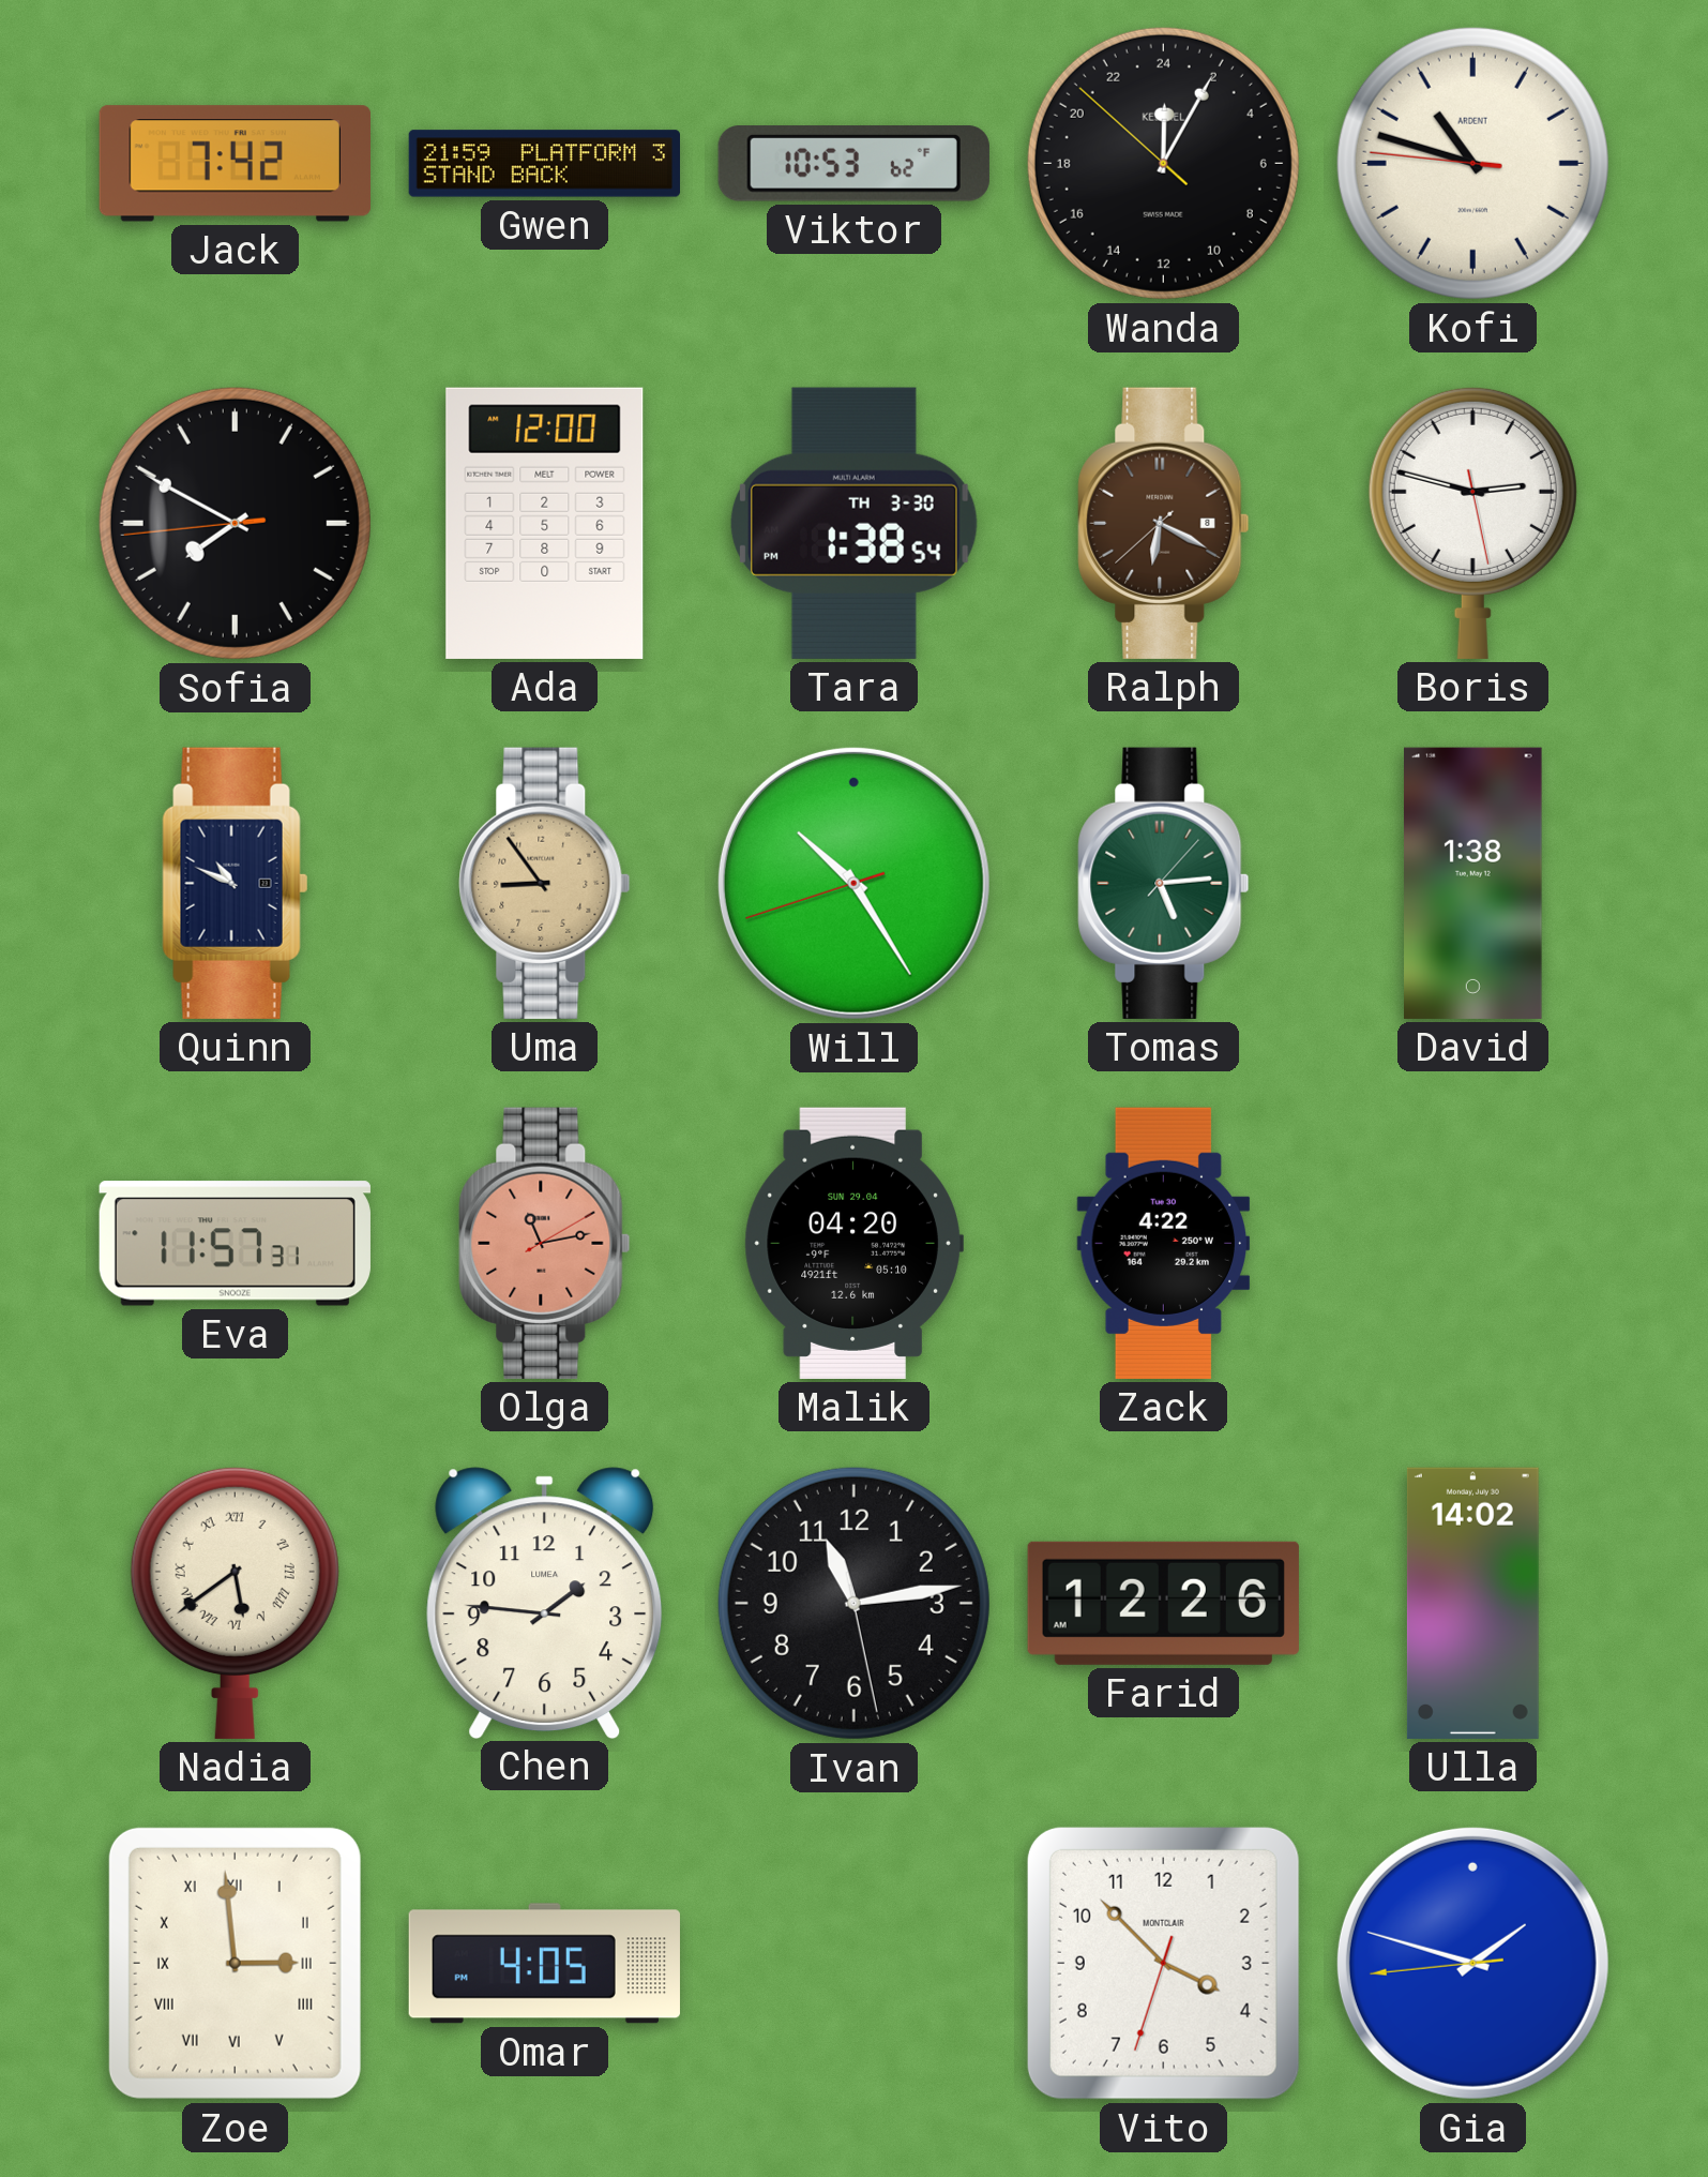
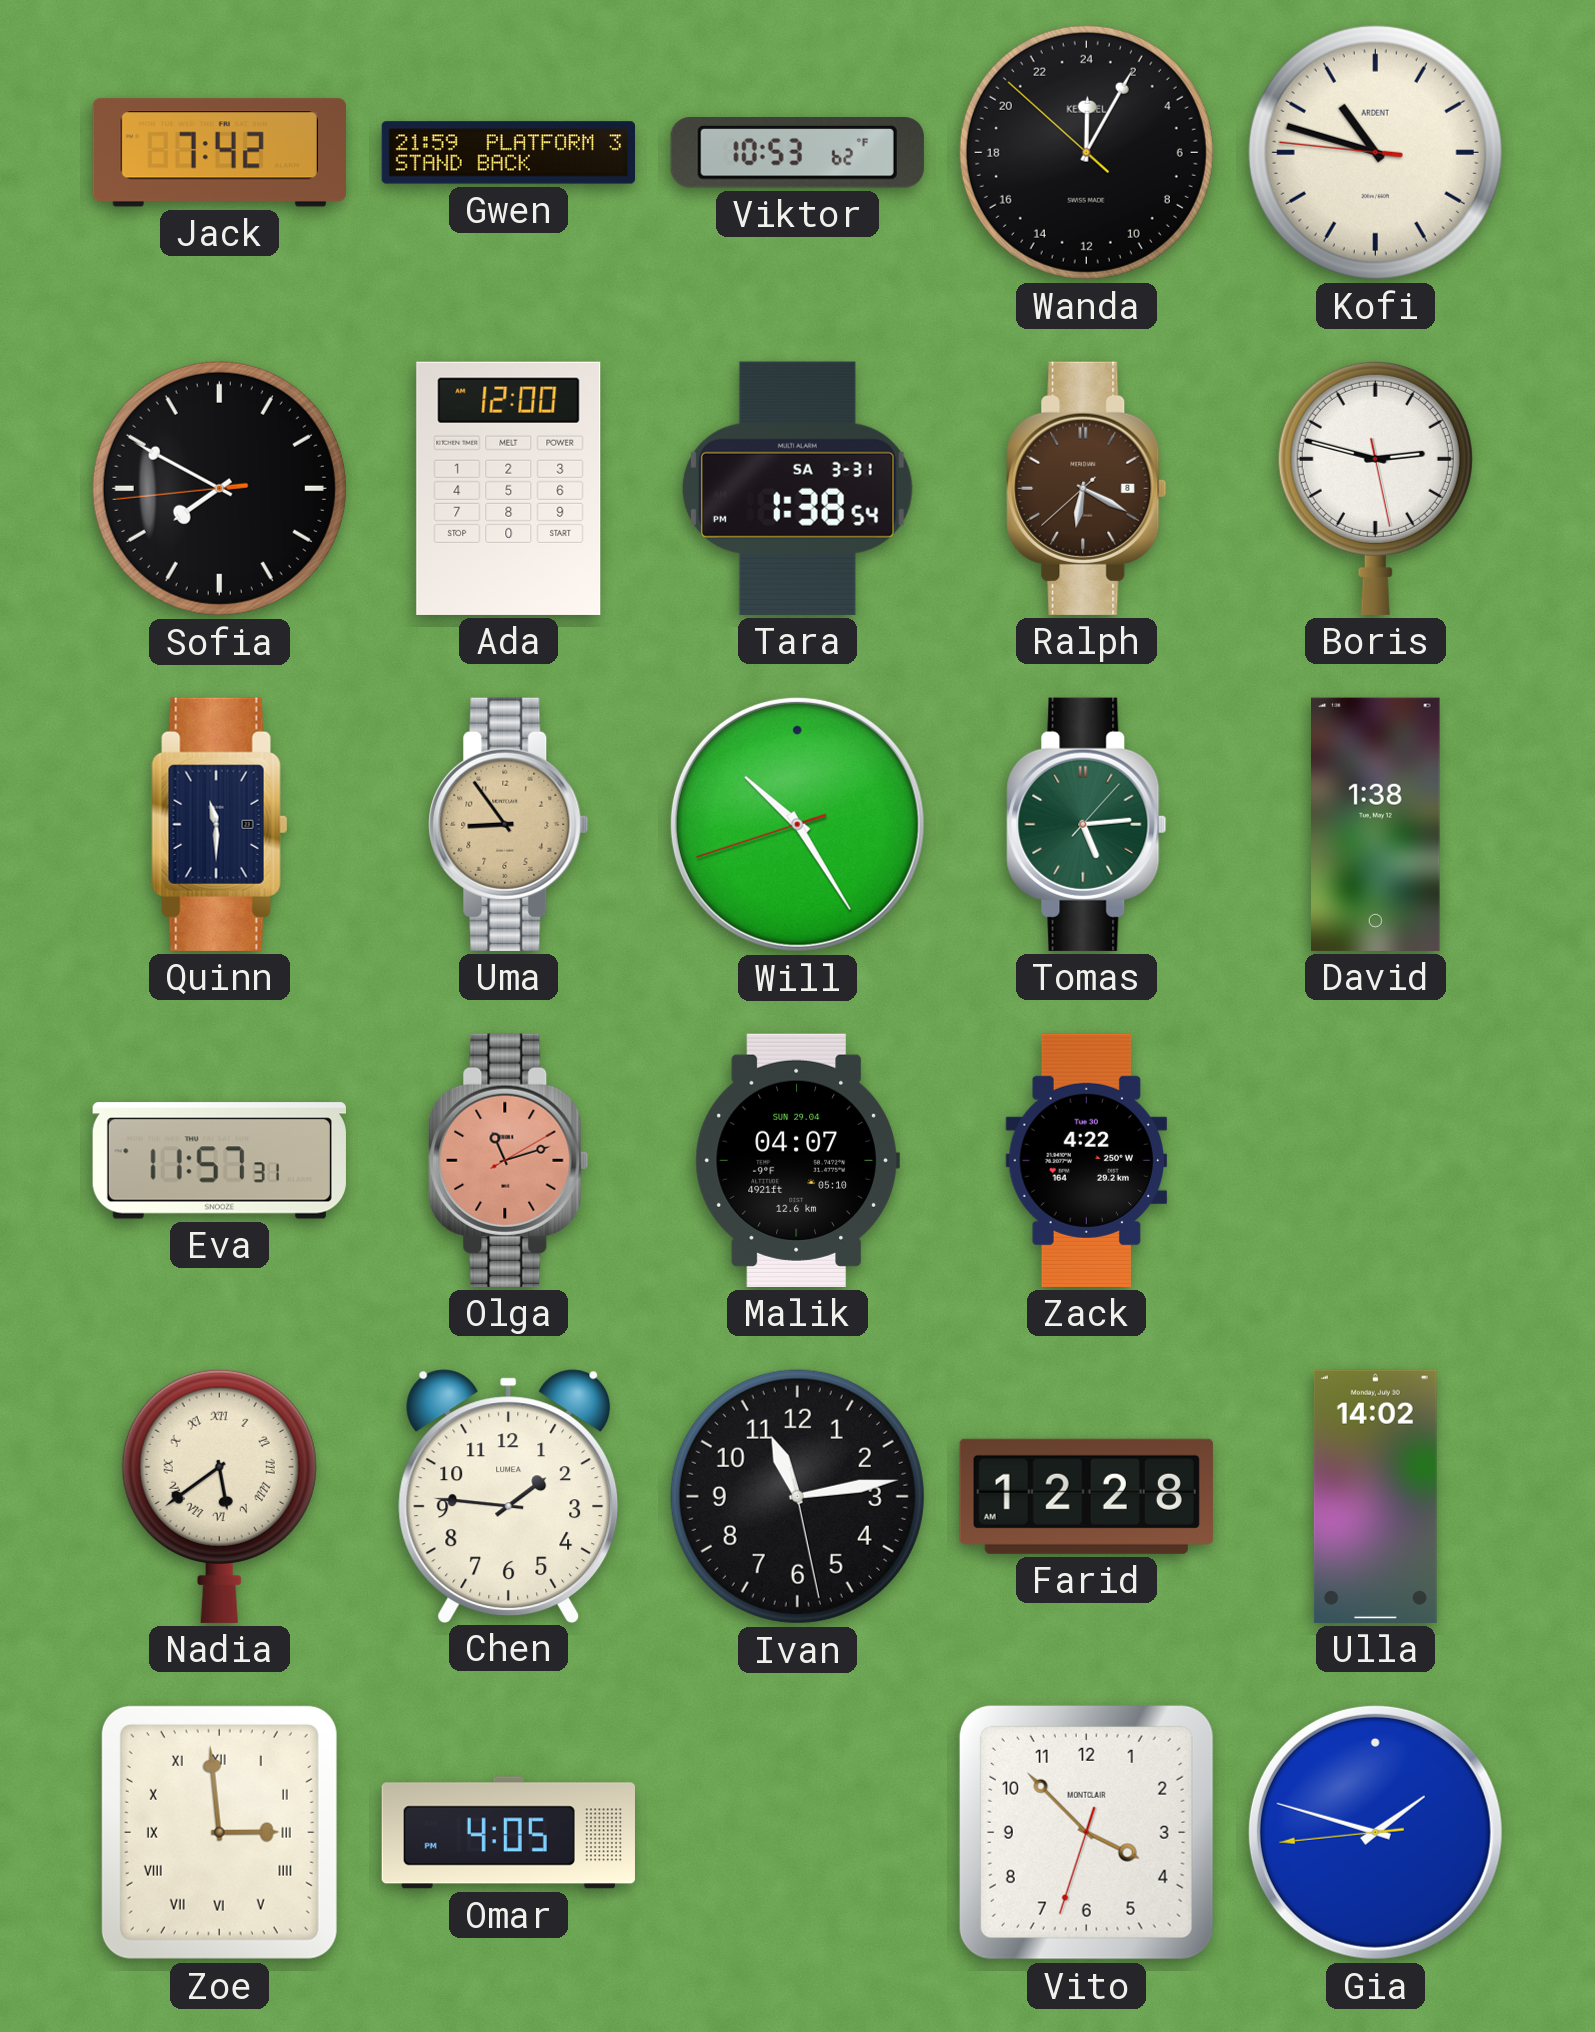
Tara date: TH 3-30 -> SA 3-31 (797, 488)
Quinn: 10:49 -> 11:30 (220, 824)
Olga: 11:13 -> 11:12 (509, 1160)
Malik: 04:20 -> 04:07 (797, 1160)
Farid: 12:26 -> 12:28 (1086, 1496)
